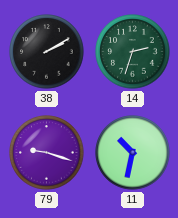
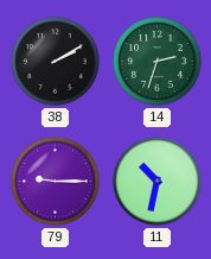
79: 9:18 -> 9:15 (56, 182)
